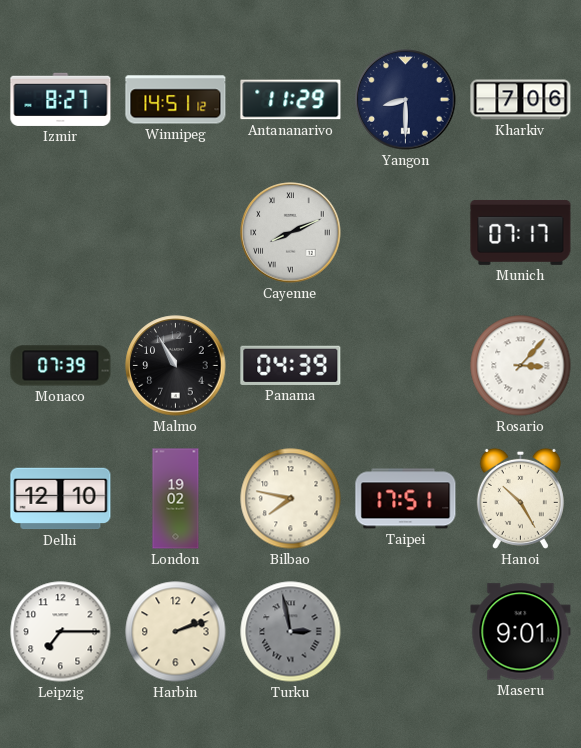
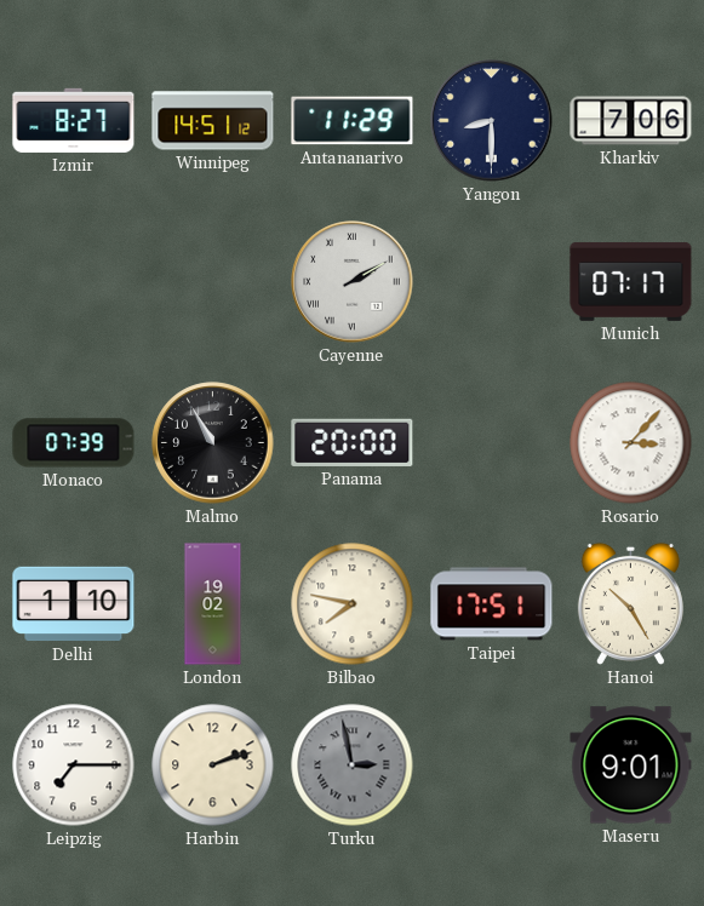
Cayenne: 8:11 -> 2:10 (353, 282)
Panama: 04:39 -> 20:00 (353, 442)
Delhi: 12:10 -> 1:10 (74, 604)
